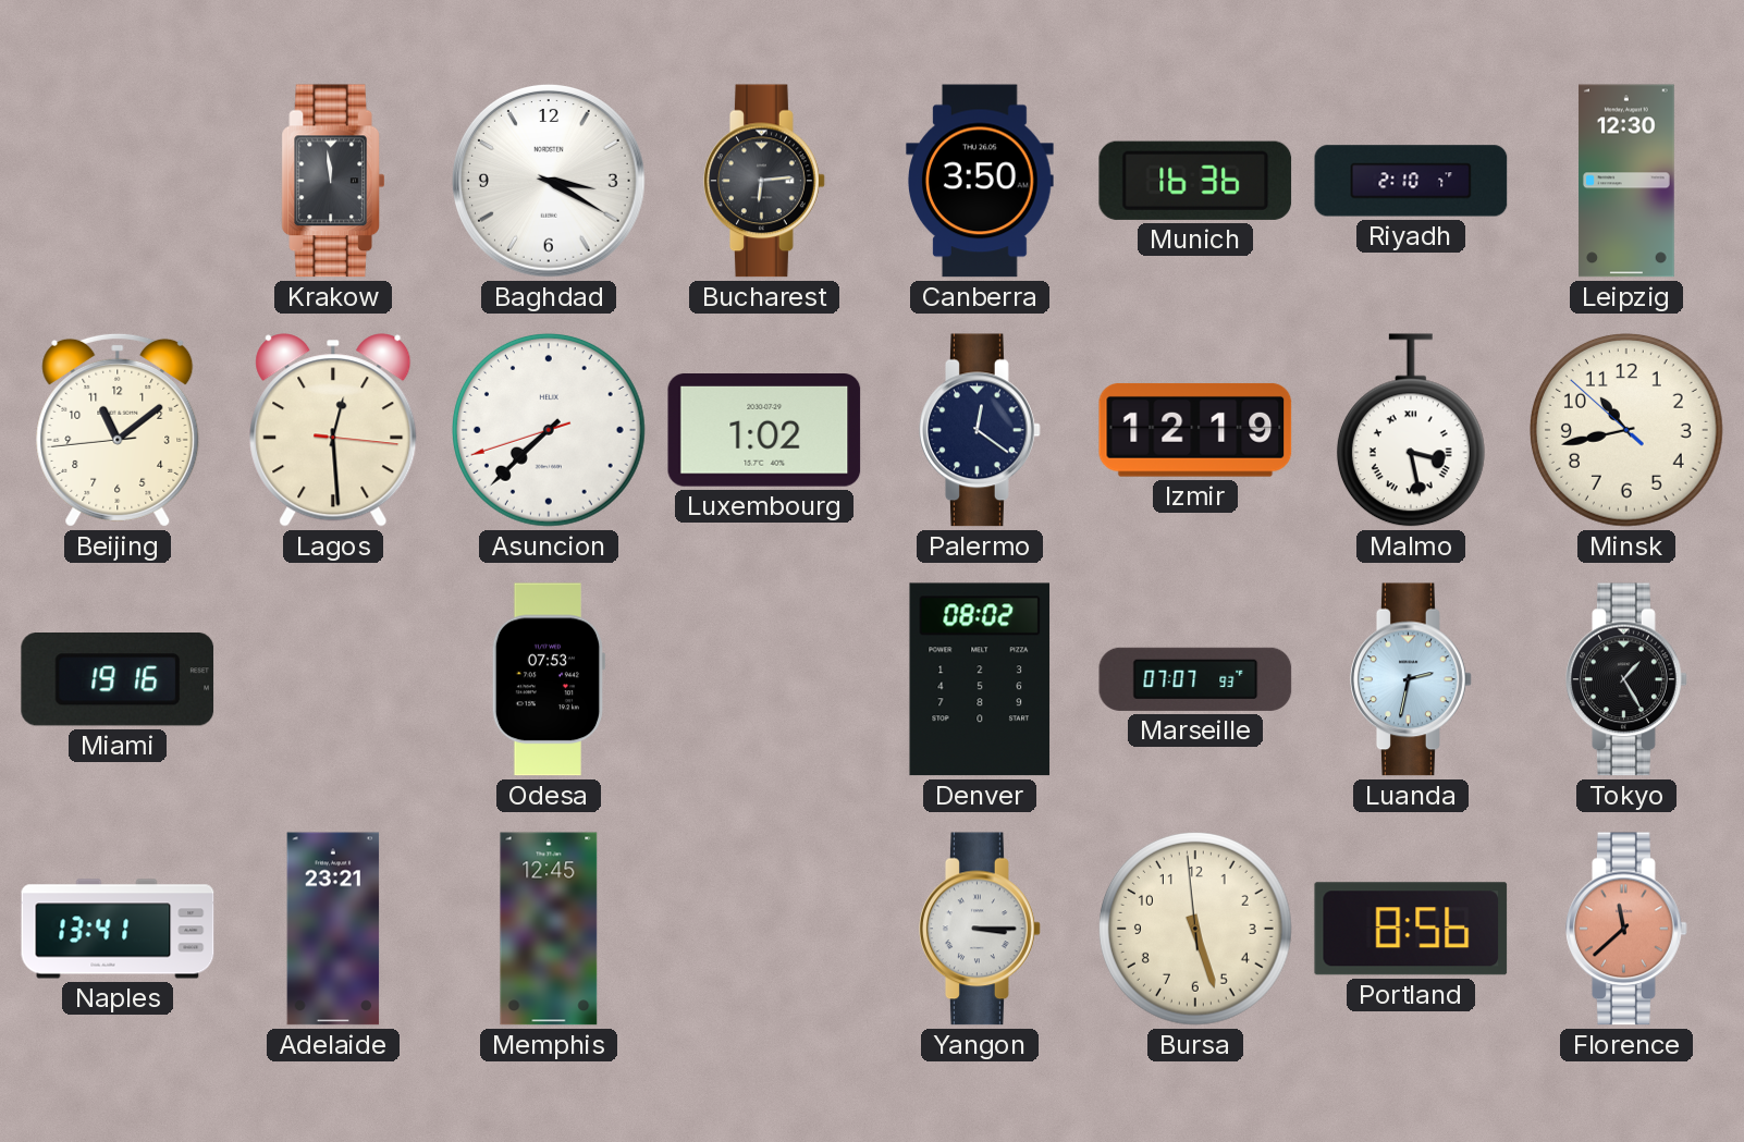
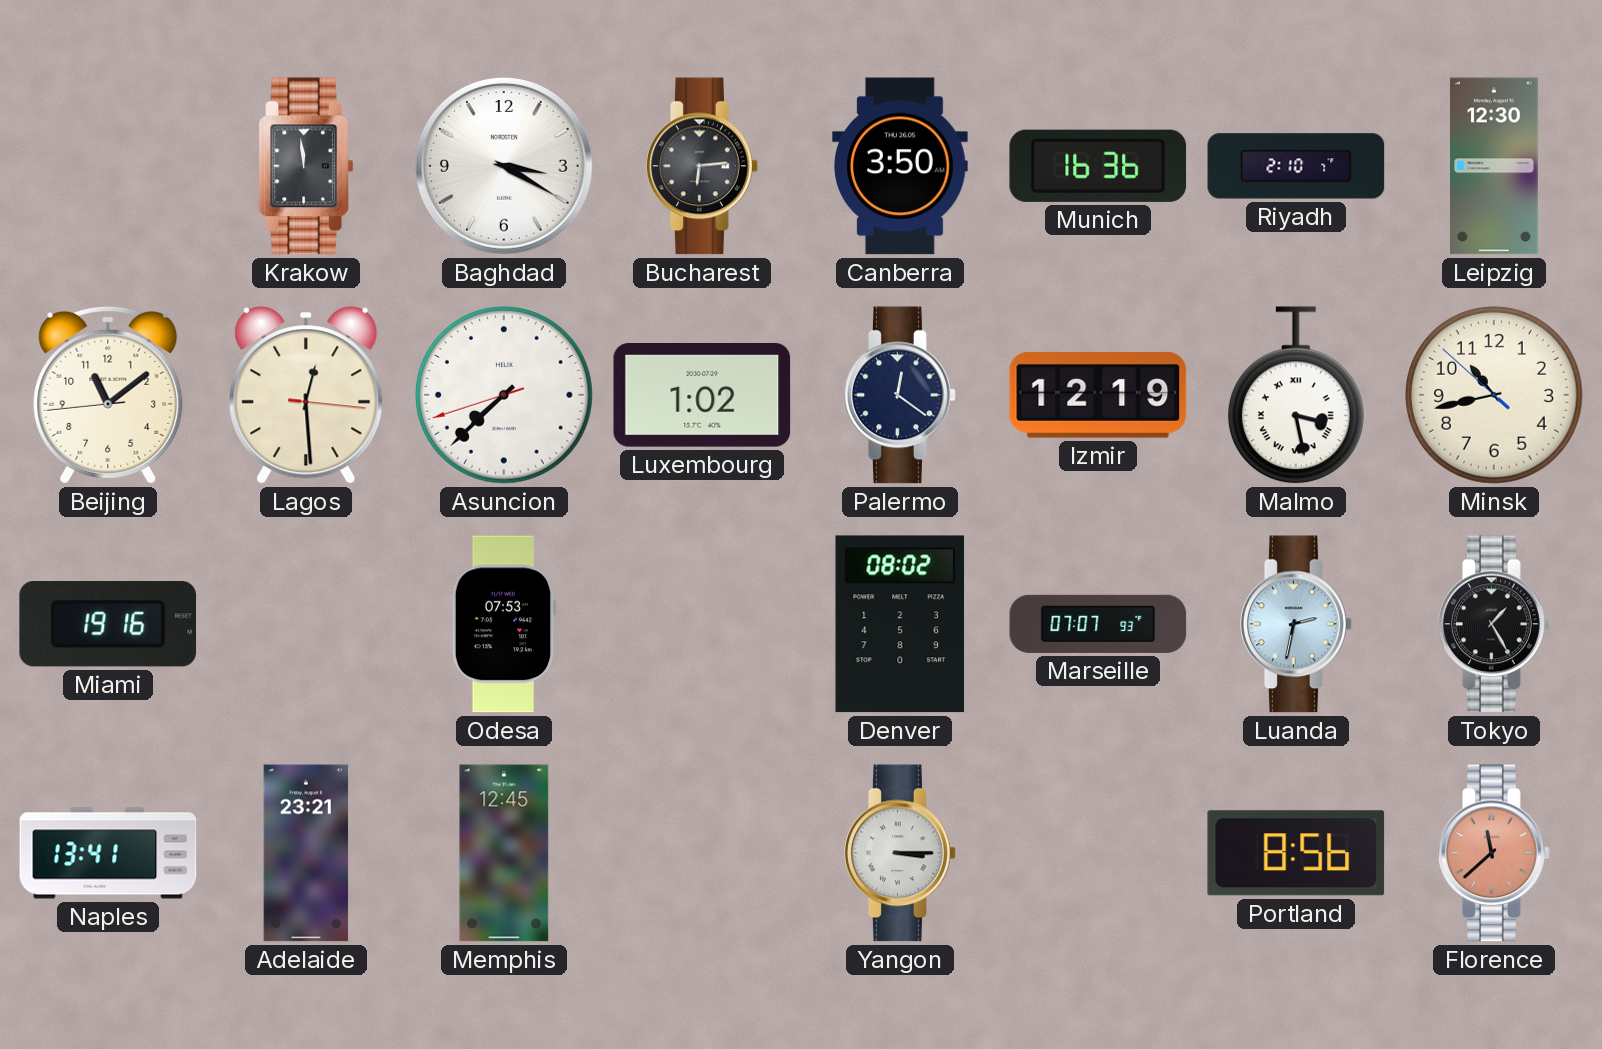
Bursa: 5:26 -> none (1196, 930)
